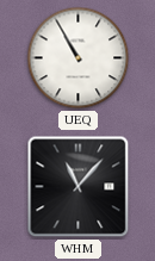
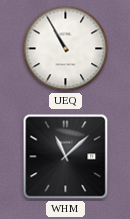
WHM: 11:07 -> 11:08 (66, 157)
